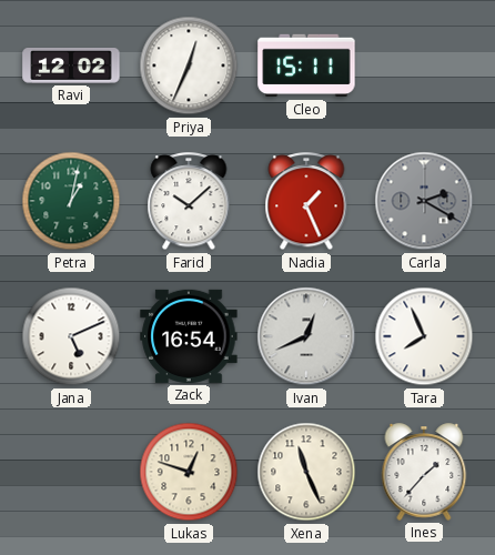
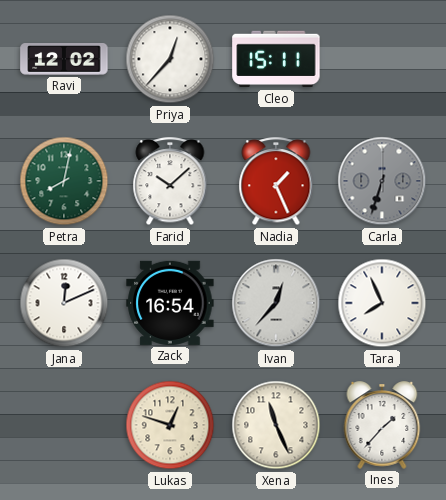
Priya: 12:34 -> 12:37 (170, 59)
Petra: 1:02 -> 8:02 (64, 181)
Carla: 2:20 -> 6:33 (382, 181)
Jana: 5:11 -> 12:11 (64, 303)
Ivan: 12:41 -> 12:37 (276, 303)
